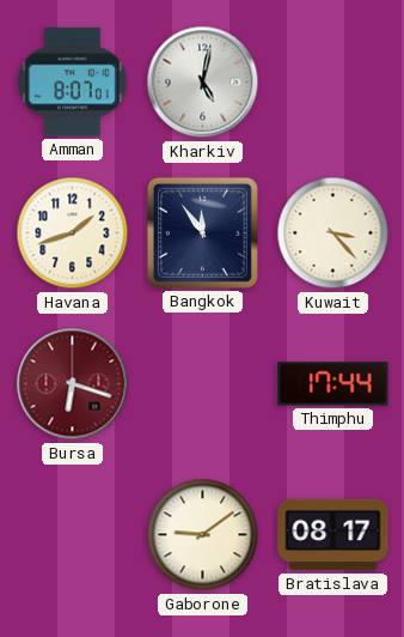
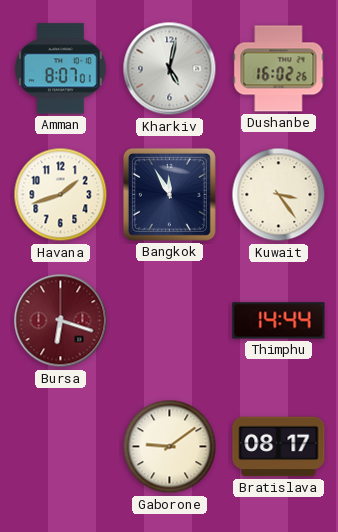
Dushanbe: none -> 16:02 (279, 69)
Bangkok: 11:54 -> 11:55 (169, 194)
Kuwait: 3:23 -> 3:24 (279, 195)
Thimphu: 17:44 -> 14:44 (279, 321)
